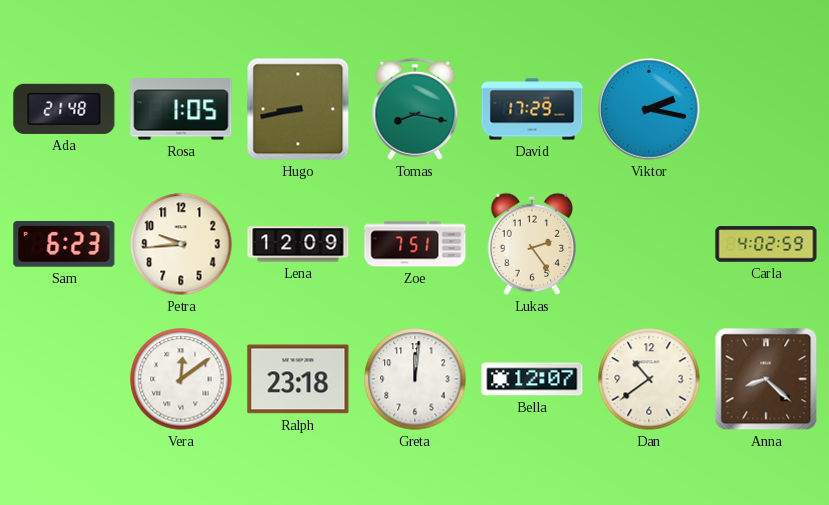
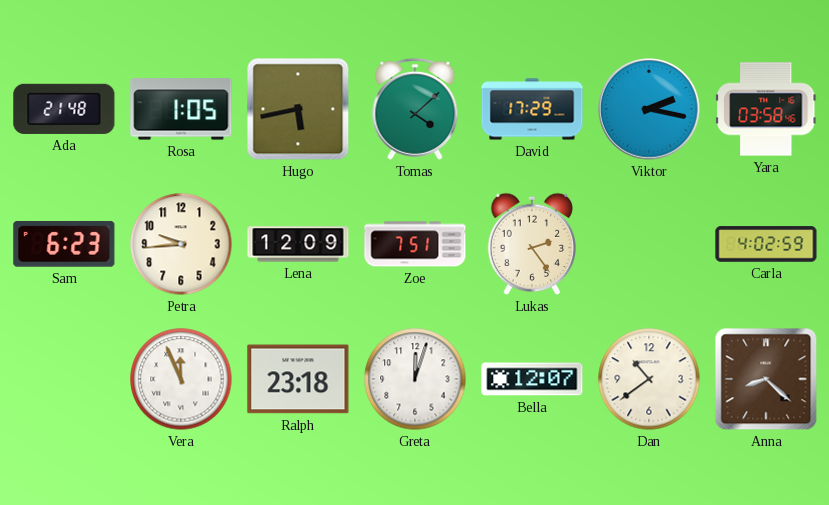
Hugo: 8:43 -> 5:43 (298, 109)
Tomas: 8:17 -> 4:08 (415, 109)
Yara: none -> 03:58 (767, 109)
Vera: 12:09 -> 11:56 (181, 379)
Greta: 12:01 -> 12:03 (415, 379)
